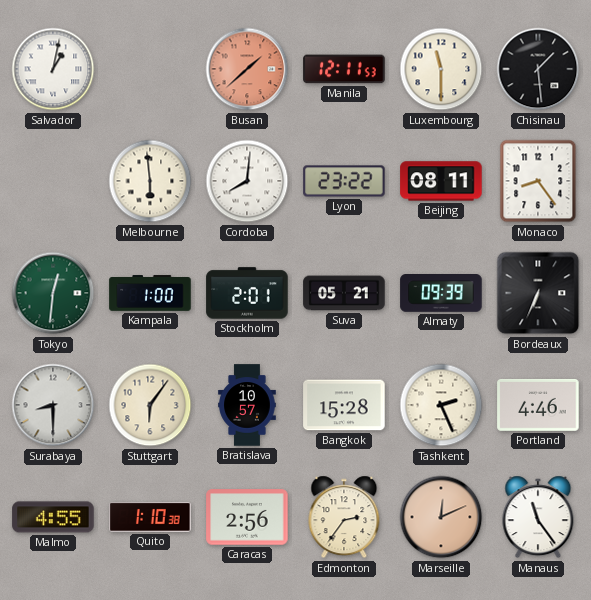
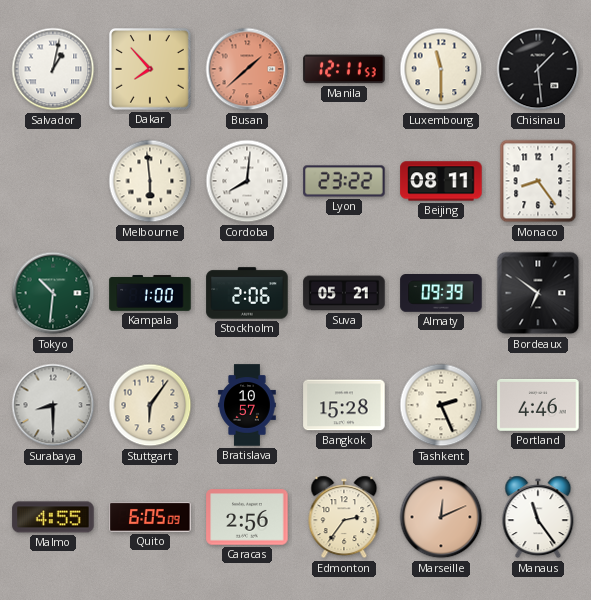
Dakar: none -> 7:53 (151, 70)
Tokyo: 12:31 -> 10:31 (53, 293)
Stockholm: 2:01 -> 2:06 (247, 293)
Bordeaux: 6:34 -> 6:51 (538, 293)
Quito: 1:10 -> 6:05 (150, 517)
